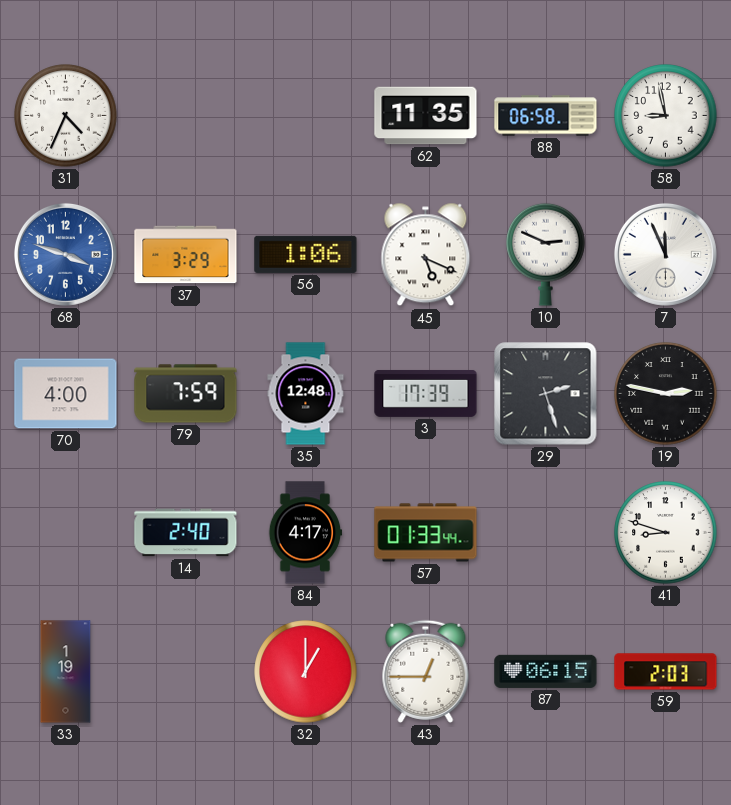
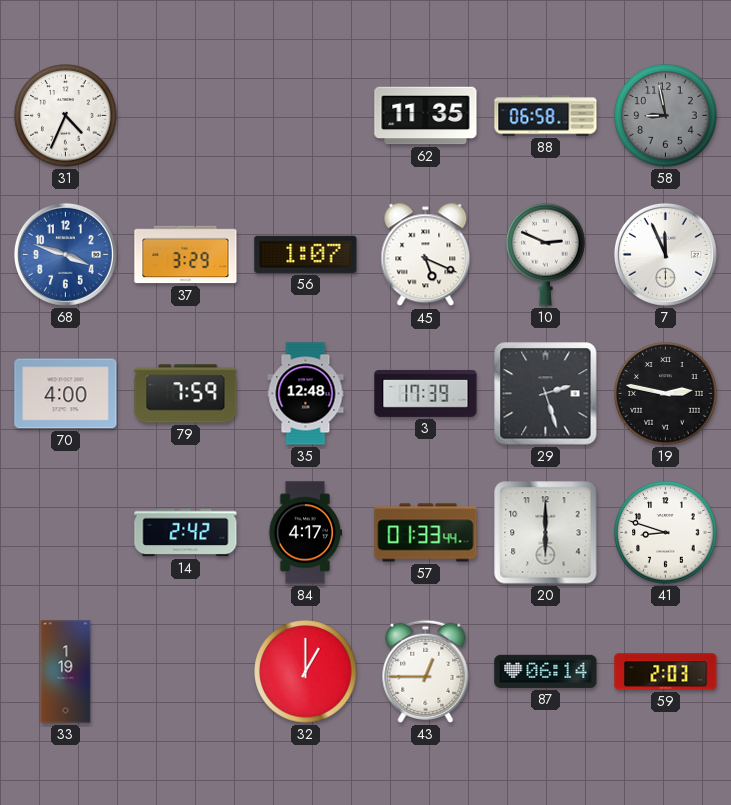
58 dial: white -> grey (666, 116)
56: 1:06 -> 1:07 (306, 254)
14: 2:40 -> 2:42 (186, 533)
20: none -> 6:00 (546, 533)
87: 06:15 -> 06:14 (546, 671)
